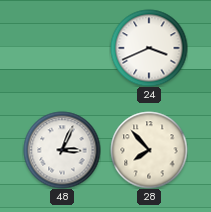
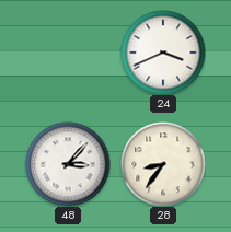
48: 3:04 -> 3:07 (68, 164)
28: 7:53 -> 8:36 (163, 164)
